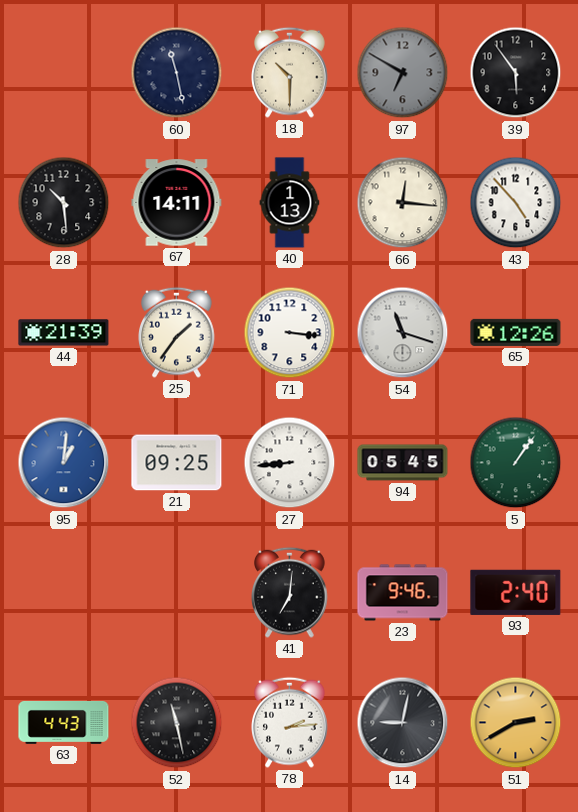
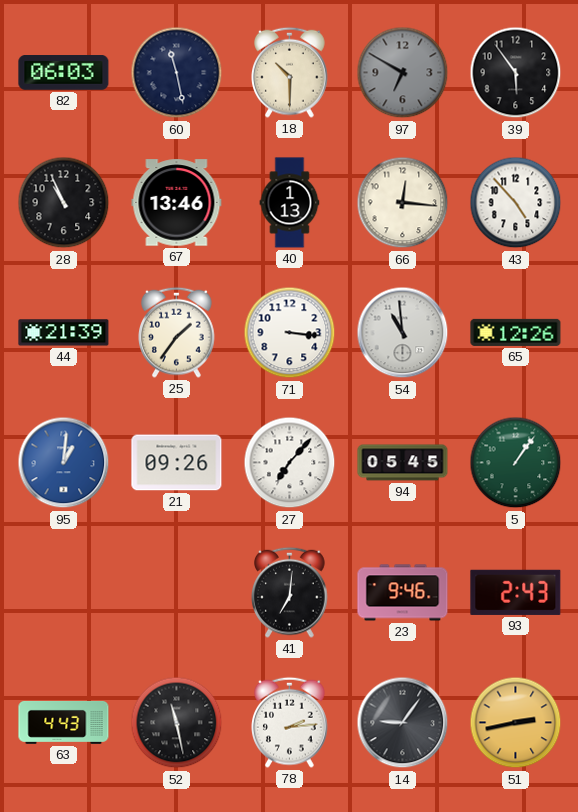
82: none -> 06:03 (64, 73)
28: 10:29 -> 10:56 (64, 203)
67: 14:11 -> 13:46 (177, 203)
54: 11:18 -> 10:59 (403, 333)
21: 09:25 -> 09:26 (177, 463)
27: 8:44 -> 7:07 (290, 463)
93: 2:40 -> 2:43 (516, 592)
14: 9:02 -> 9:06 (403, 723)
51: 2:40 -> 2:43 (516, 723)
